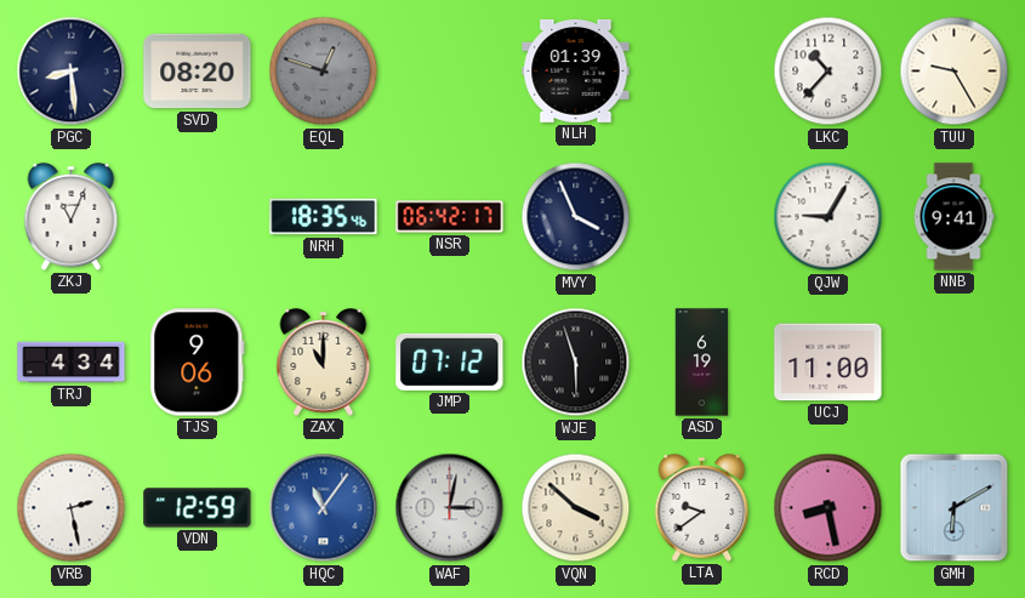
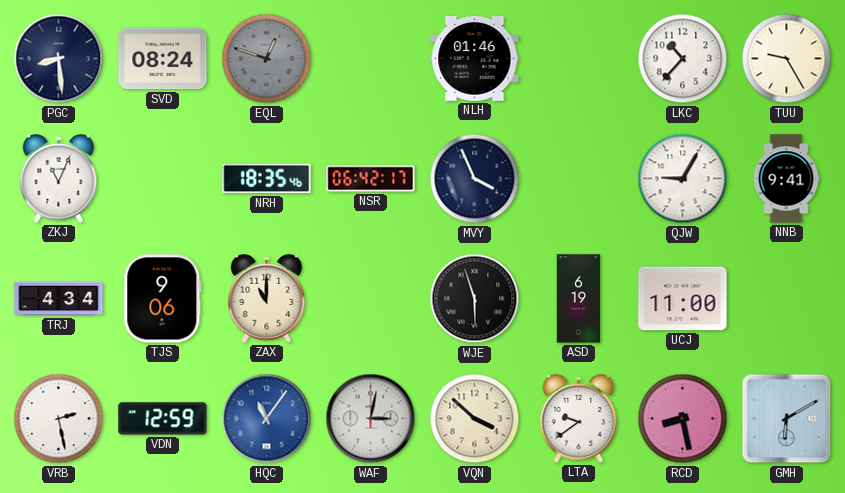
SVD: 08:20 -> 08:24 (163, 59)
NLH: 01:39 -> 01:46 (475, 58)
JMP: 07:12 -> none (450, 361)
